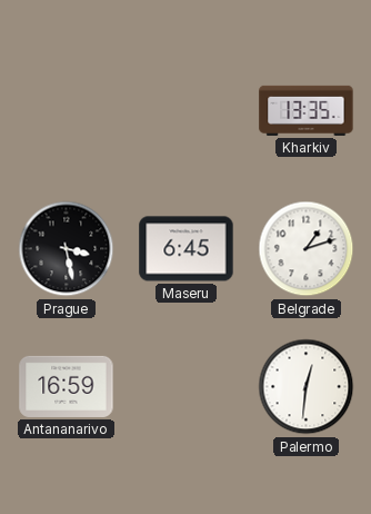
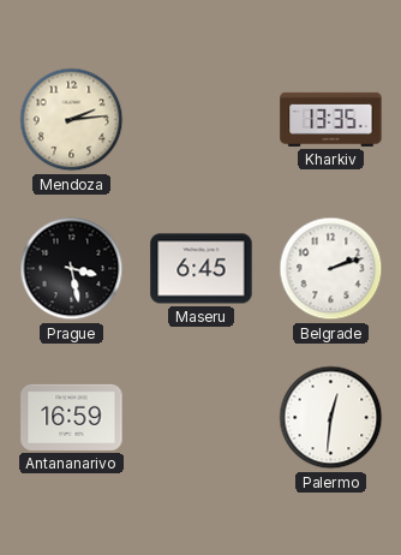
Mendoza: none -> 2:14 (72, 120)
Belgrade: 1:12 -> 2:12 (331, 269)
